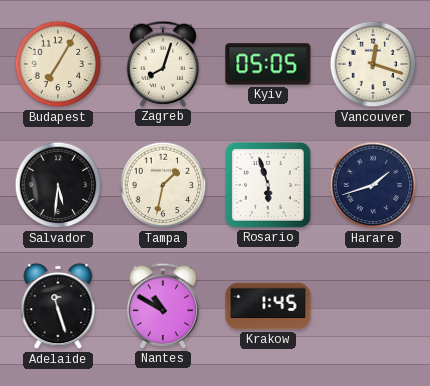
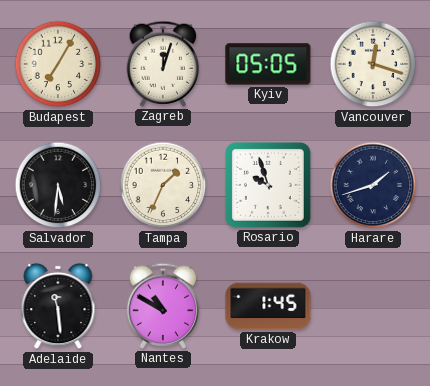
Zagreb: 8:03 -> 12:03 (163, 64)
Tampa: 1:32 -> 1:34 (163, 185)
Rosario: 5:57 -> 9:57 (269, 186)
Adelaide: 11:27 -> 11:29 (58, 306)
